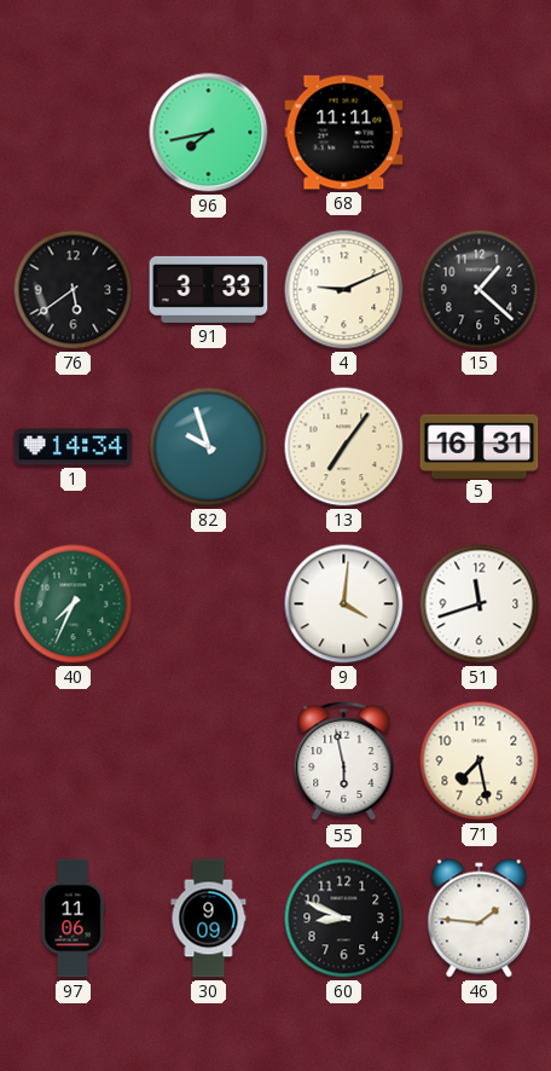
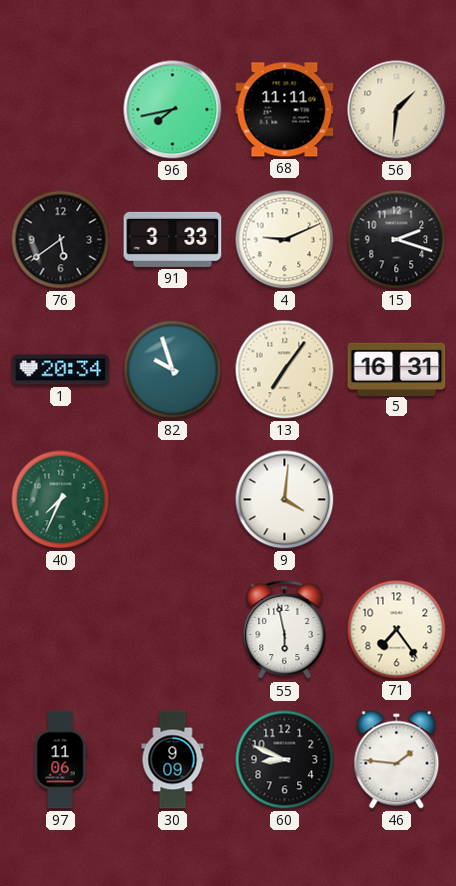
56: none -> 1:31 (397, 110)
15: 1:22 -> 2:18 (397, 240)
1: 14:34 -> 20:34 (61, 370)
51: 11:42 -> none (480, 604)
71: 7:28 -> 7:24 (397, 630)
